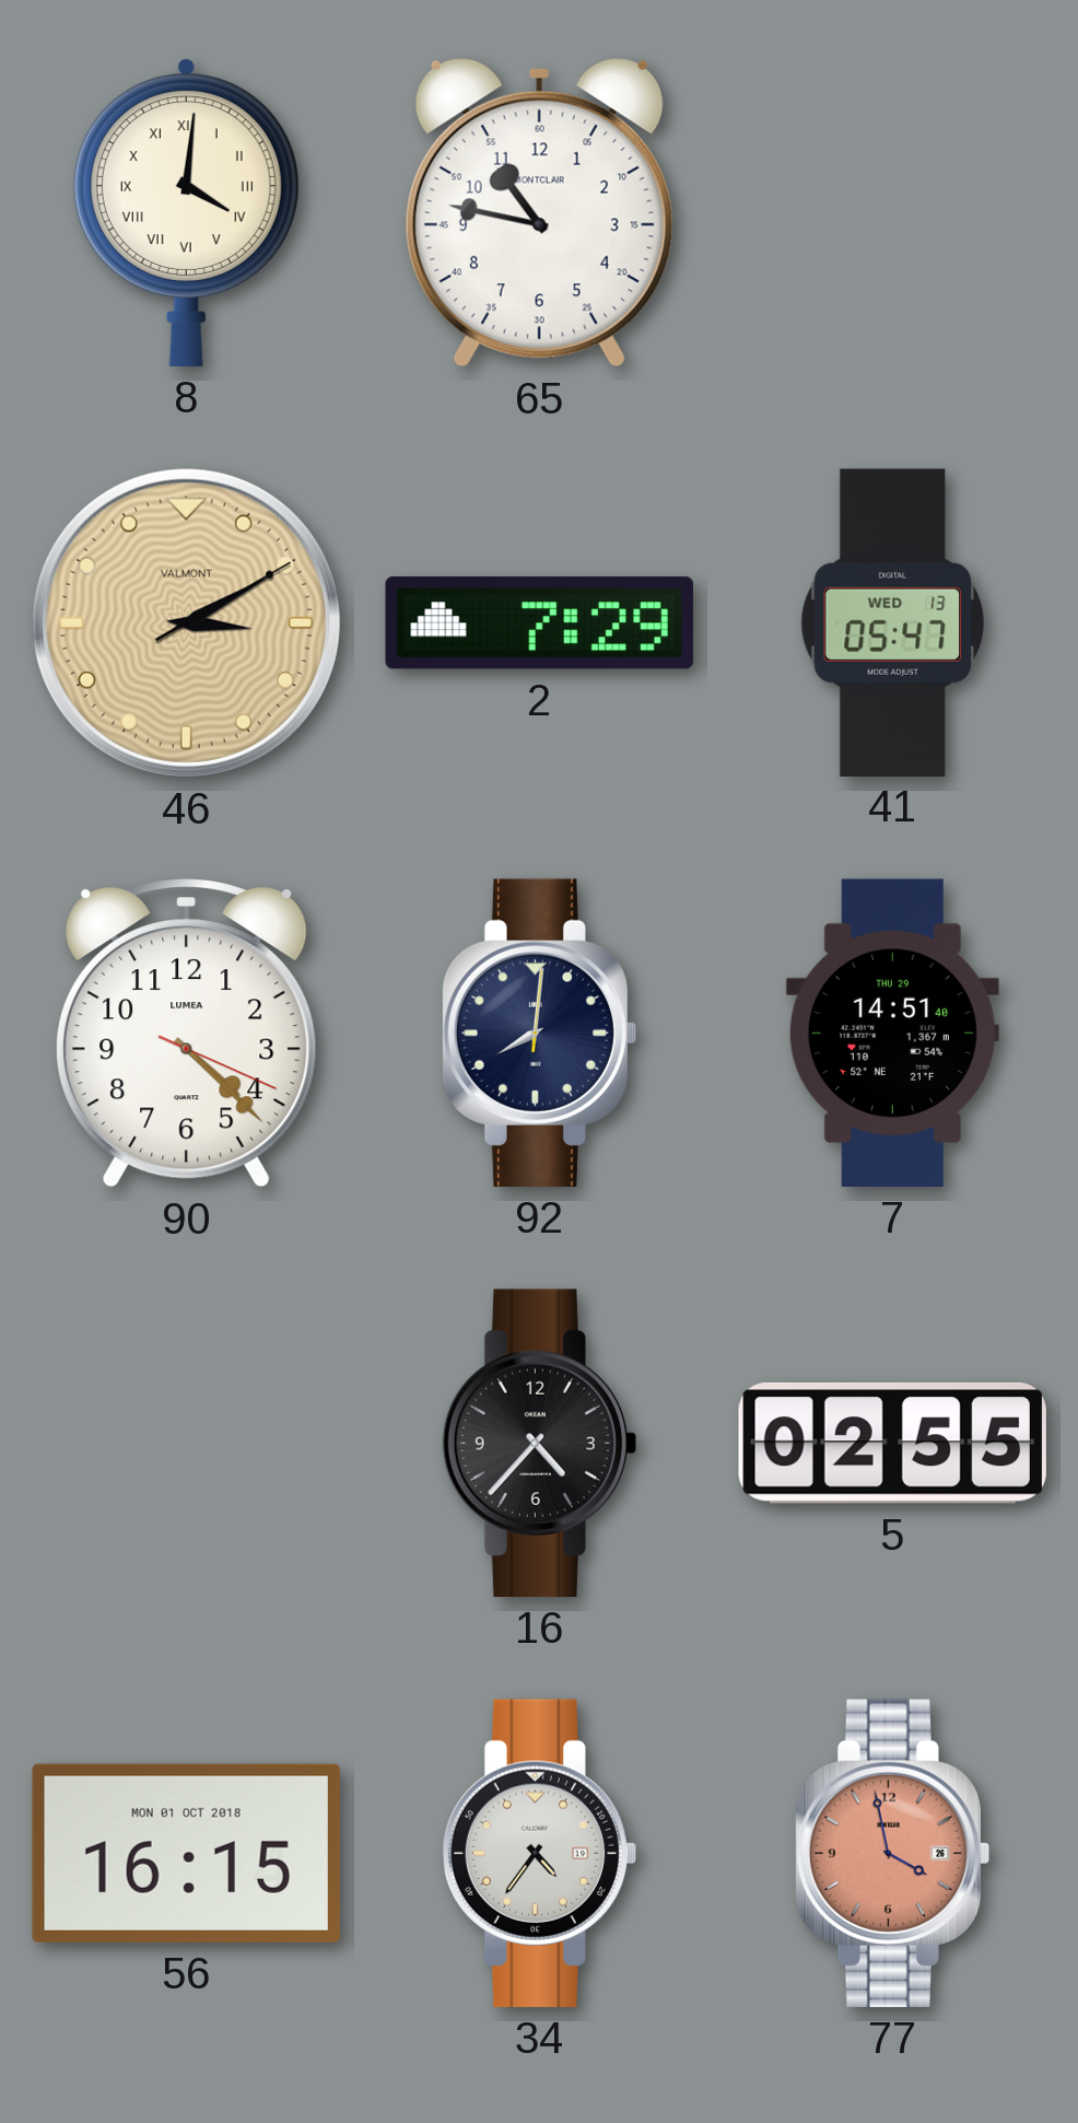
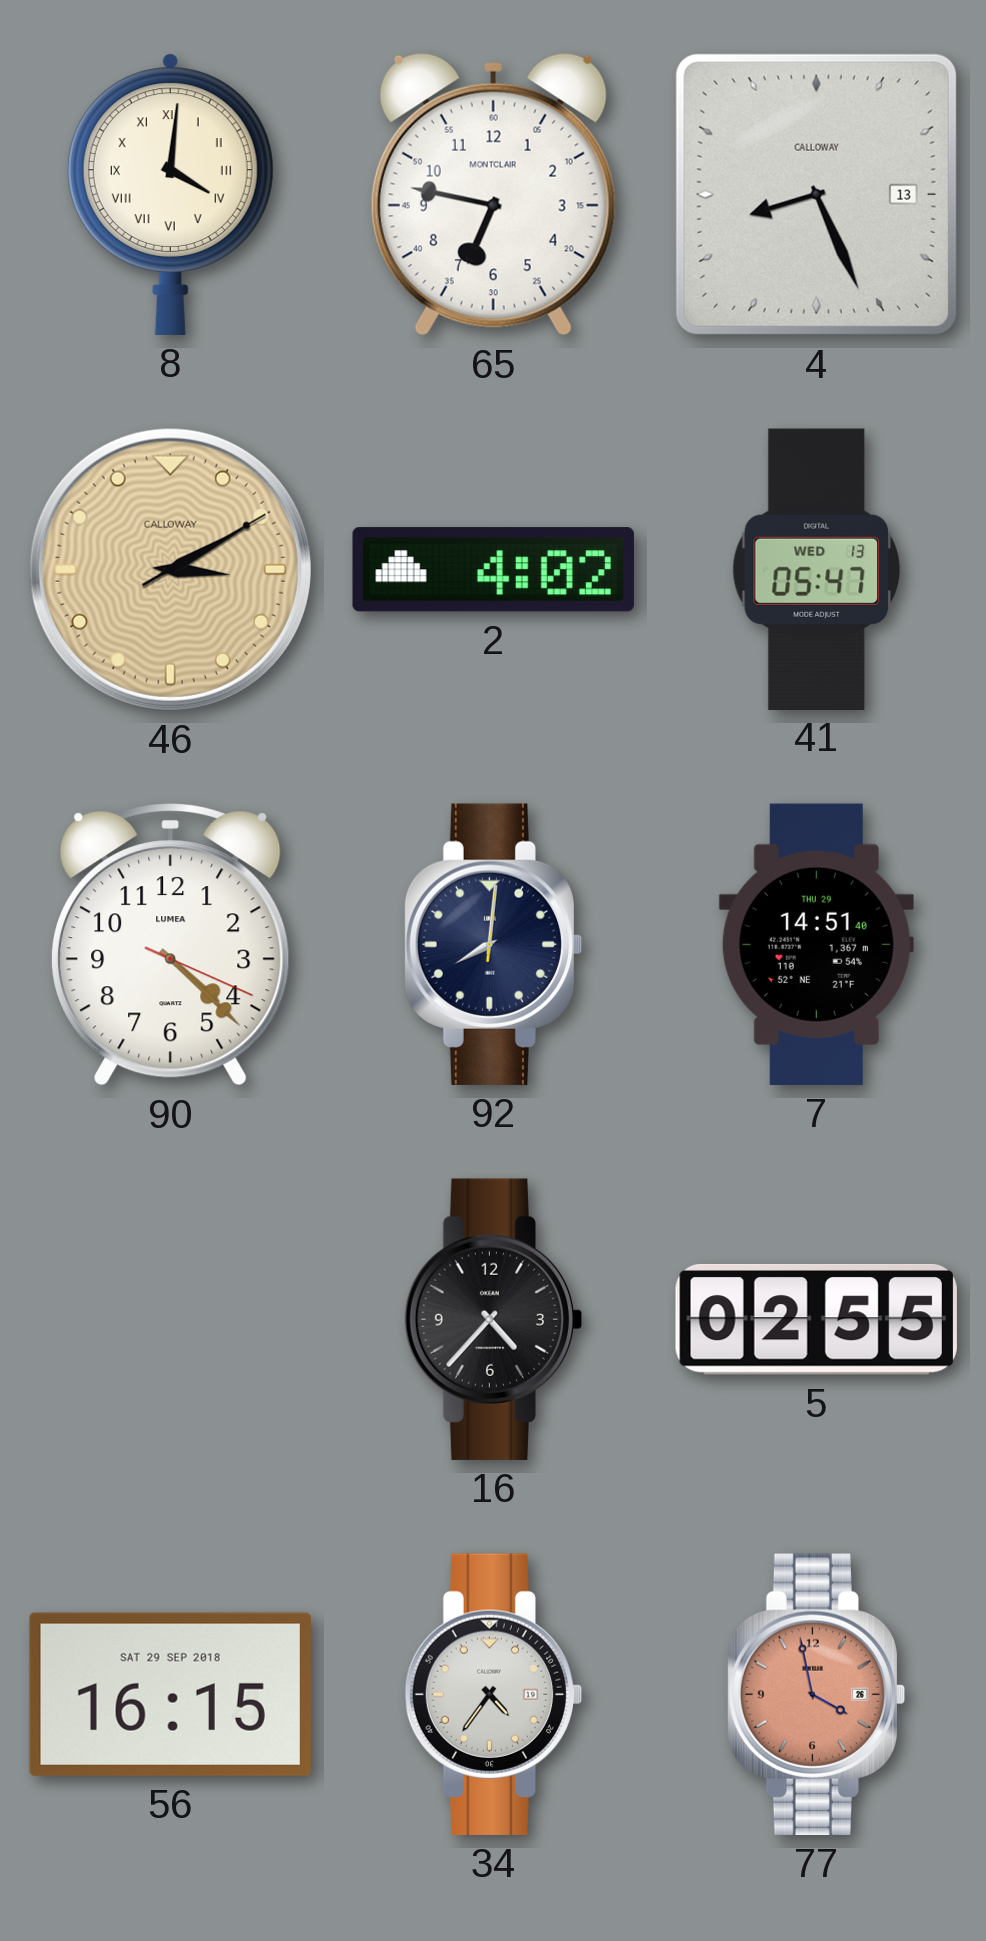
65: 10:47 -> 6:47 (493, 194)
4: none -> 8:26 (816, 194)
46 brand: VALMONT -> CALLOWAY (170, 569)
2: 7:29 -> 4:02 (493, 570)
56 date: MON 01 OCT 2018 -> SAT 29 SEP 2018 (170, 1694)
